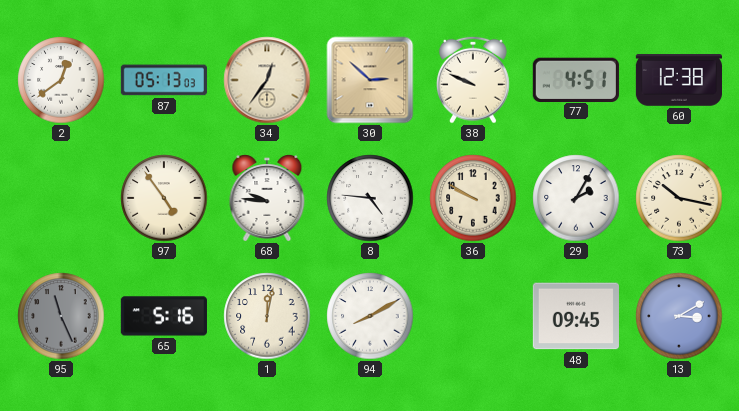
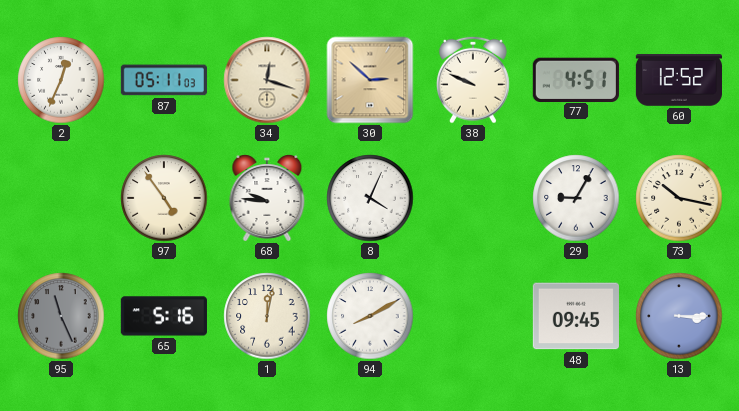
2: 12:39 -> 12:34 (61, 80)
87: 05:13 -> 05:11 (164, 80)
34: 12:36 -> 12:18 (267, 80)
60: 12:38 -> 12:52 (678, 80)
8: 4:46 -> 4:04 (370, 198)
36: 9:50 -> none (473, 198)
29: 2:05 -> 9:05 (576, 198)
13: 3:10 -> 3:15 (679, 316)
